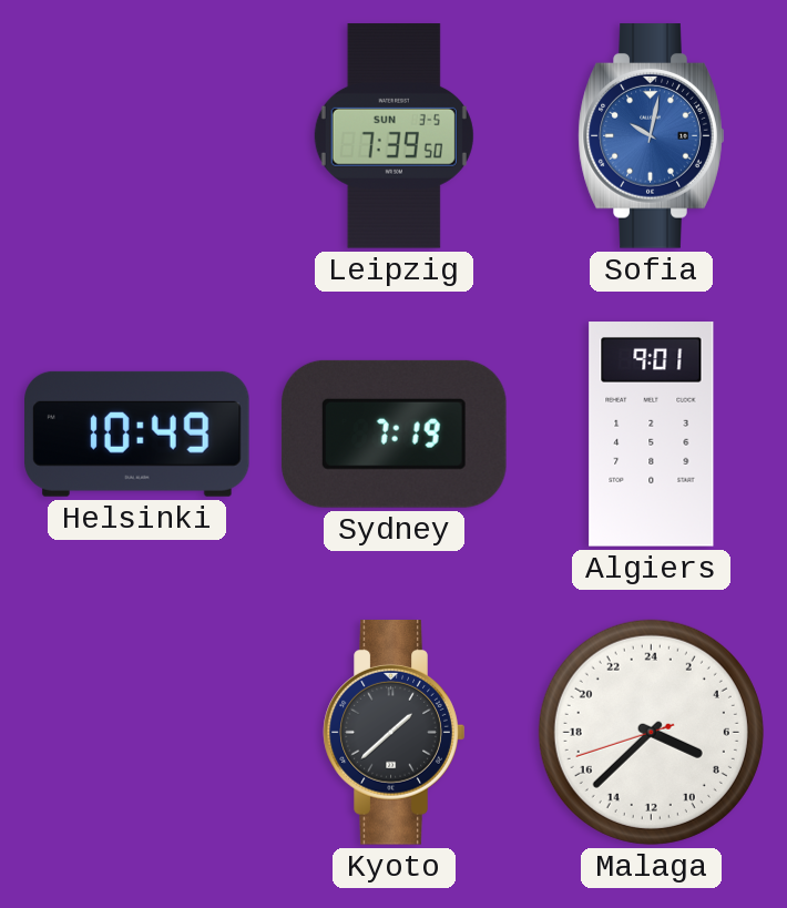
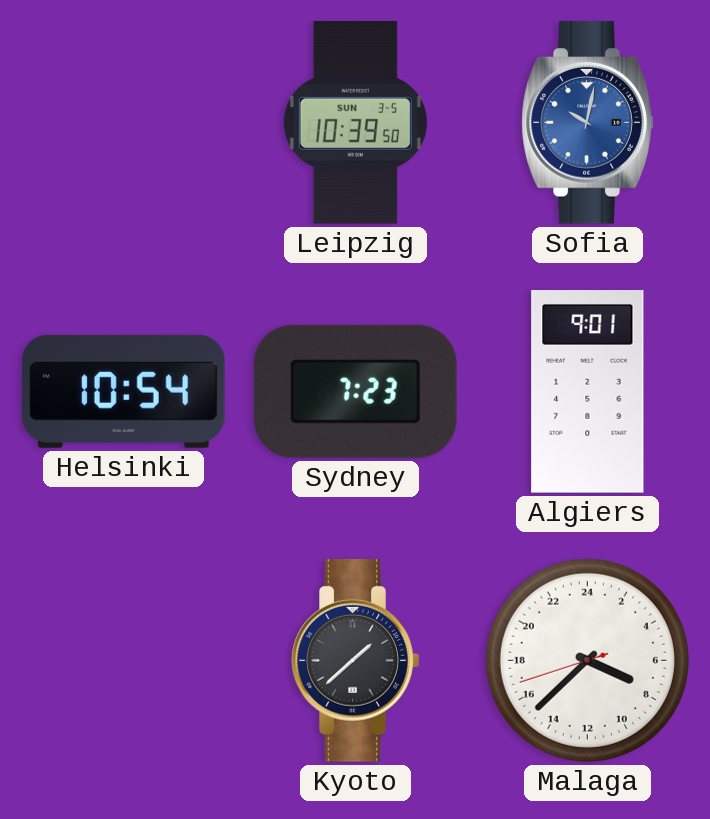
Leipzig: 7:39 -> 10:39 (355, 123)
Helsinki: 10:49 -> 10:54 (124, 391)
Sydney: 7:19 -> 7:23 (355, 391)
